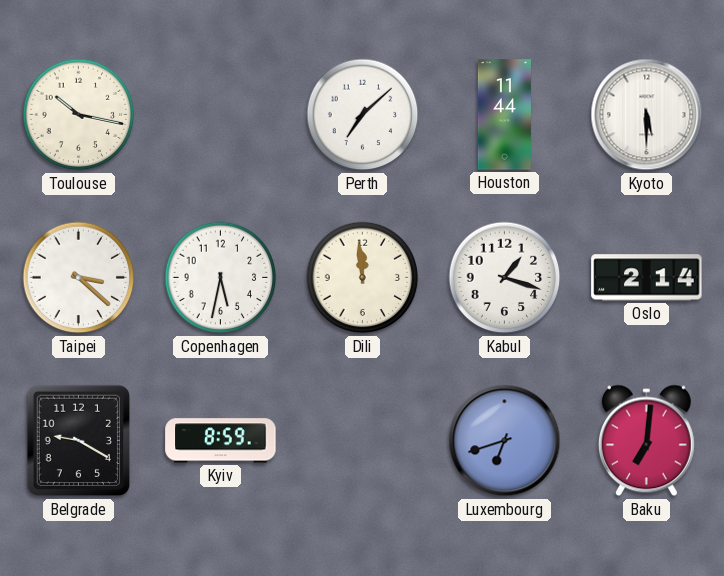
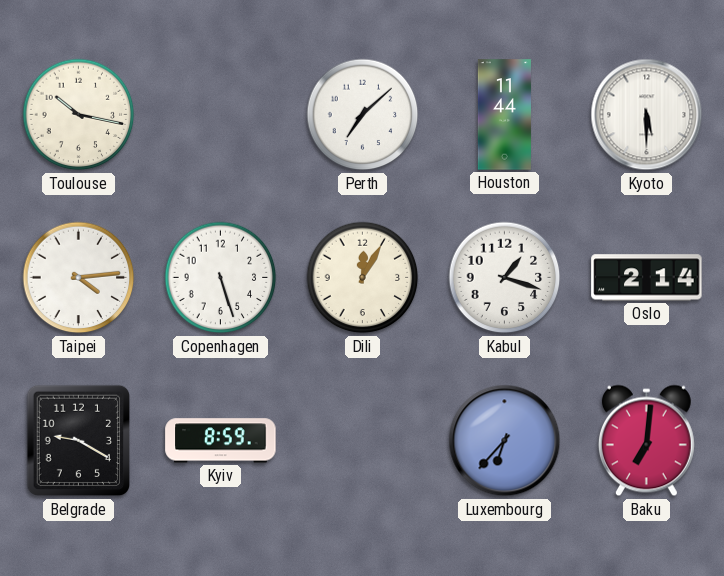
Taipei: 3:22 -> 4:14 (79, 278)
Copenhagen: 5:32 -> 5:27 (221, 278)
Dili: 11:59 -> 12:05 (363, 278)
Luxembourg: 6:42 -> 6:37 (505, 441)
